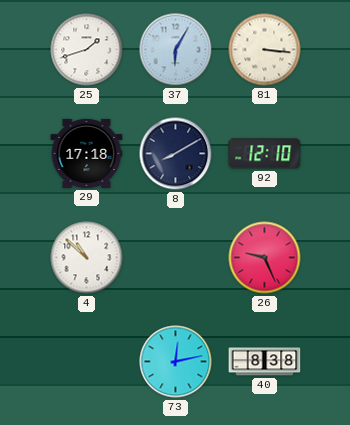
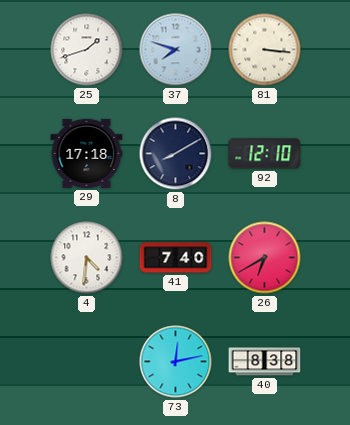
37: 6:05 -> 7:48 (176, 50)
4: 10:52 -> 4:31 (87, 258)
41: none -> 7:40 (176, 258)
26: 9:26 -> 6:40 (265, 258)
